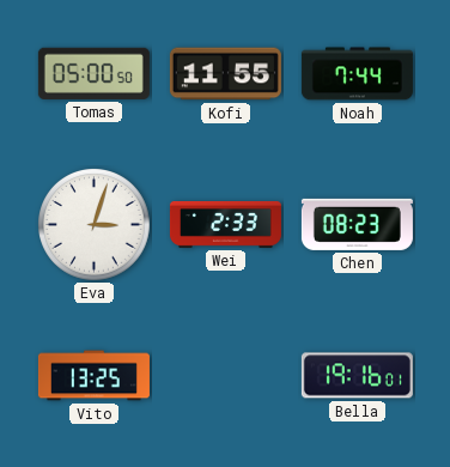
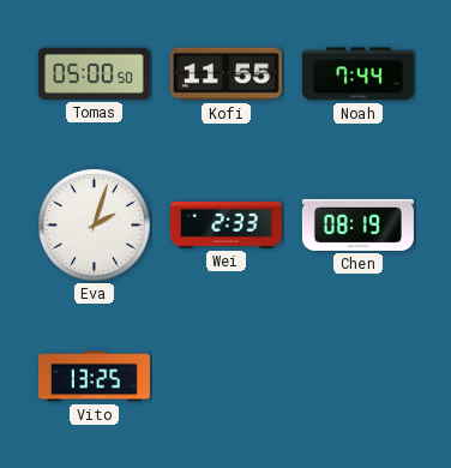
Eva: 3:03 -> 2:03 (95, 226)
Chen: 08:23 -> 08:19 (357, 224)
Bella: 19:16 -> none (357, 376)
